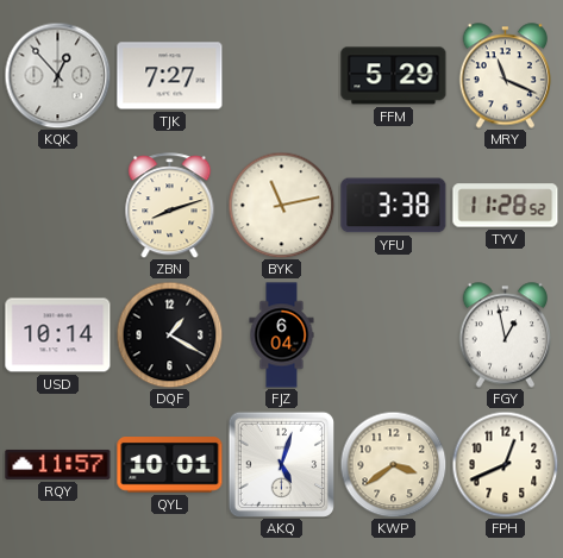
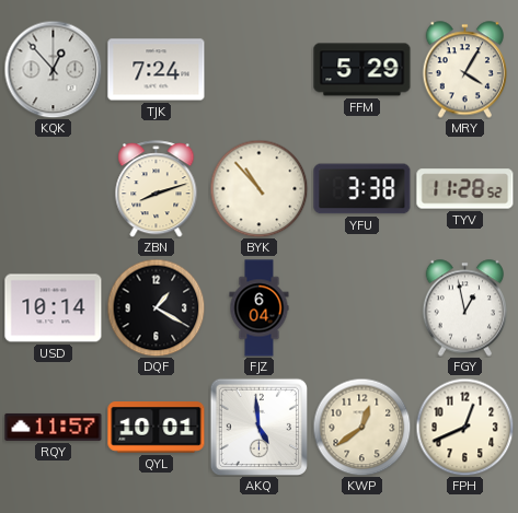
TJK: 7:27 -> 7:24 (157, 70)
MRY: 11:19 -> 4:05 (465, 70)
BYK: 11:13 -> 10:53 (258, 188)
AKQ: 5:03 -> 4:59 (258, 427)
KWP: 3:39 -> 12:39 (361, 427)
